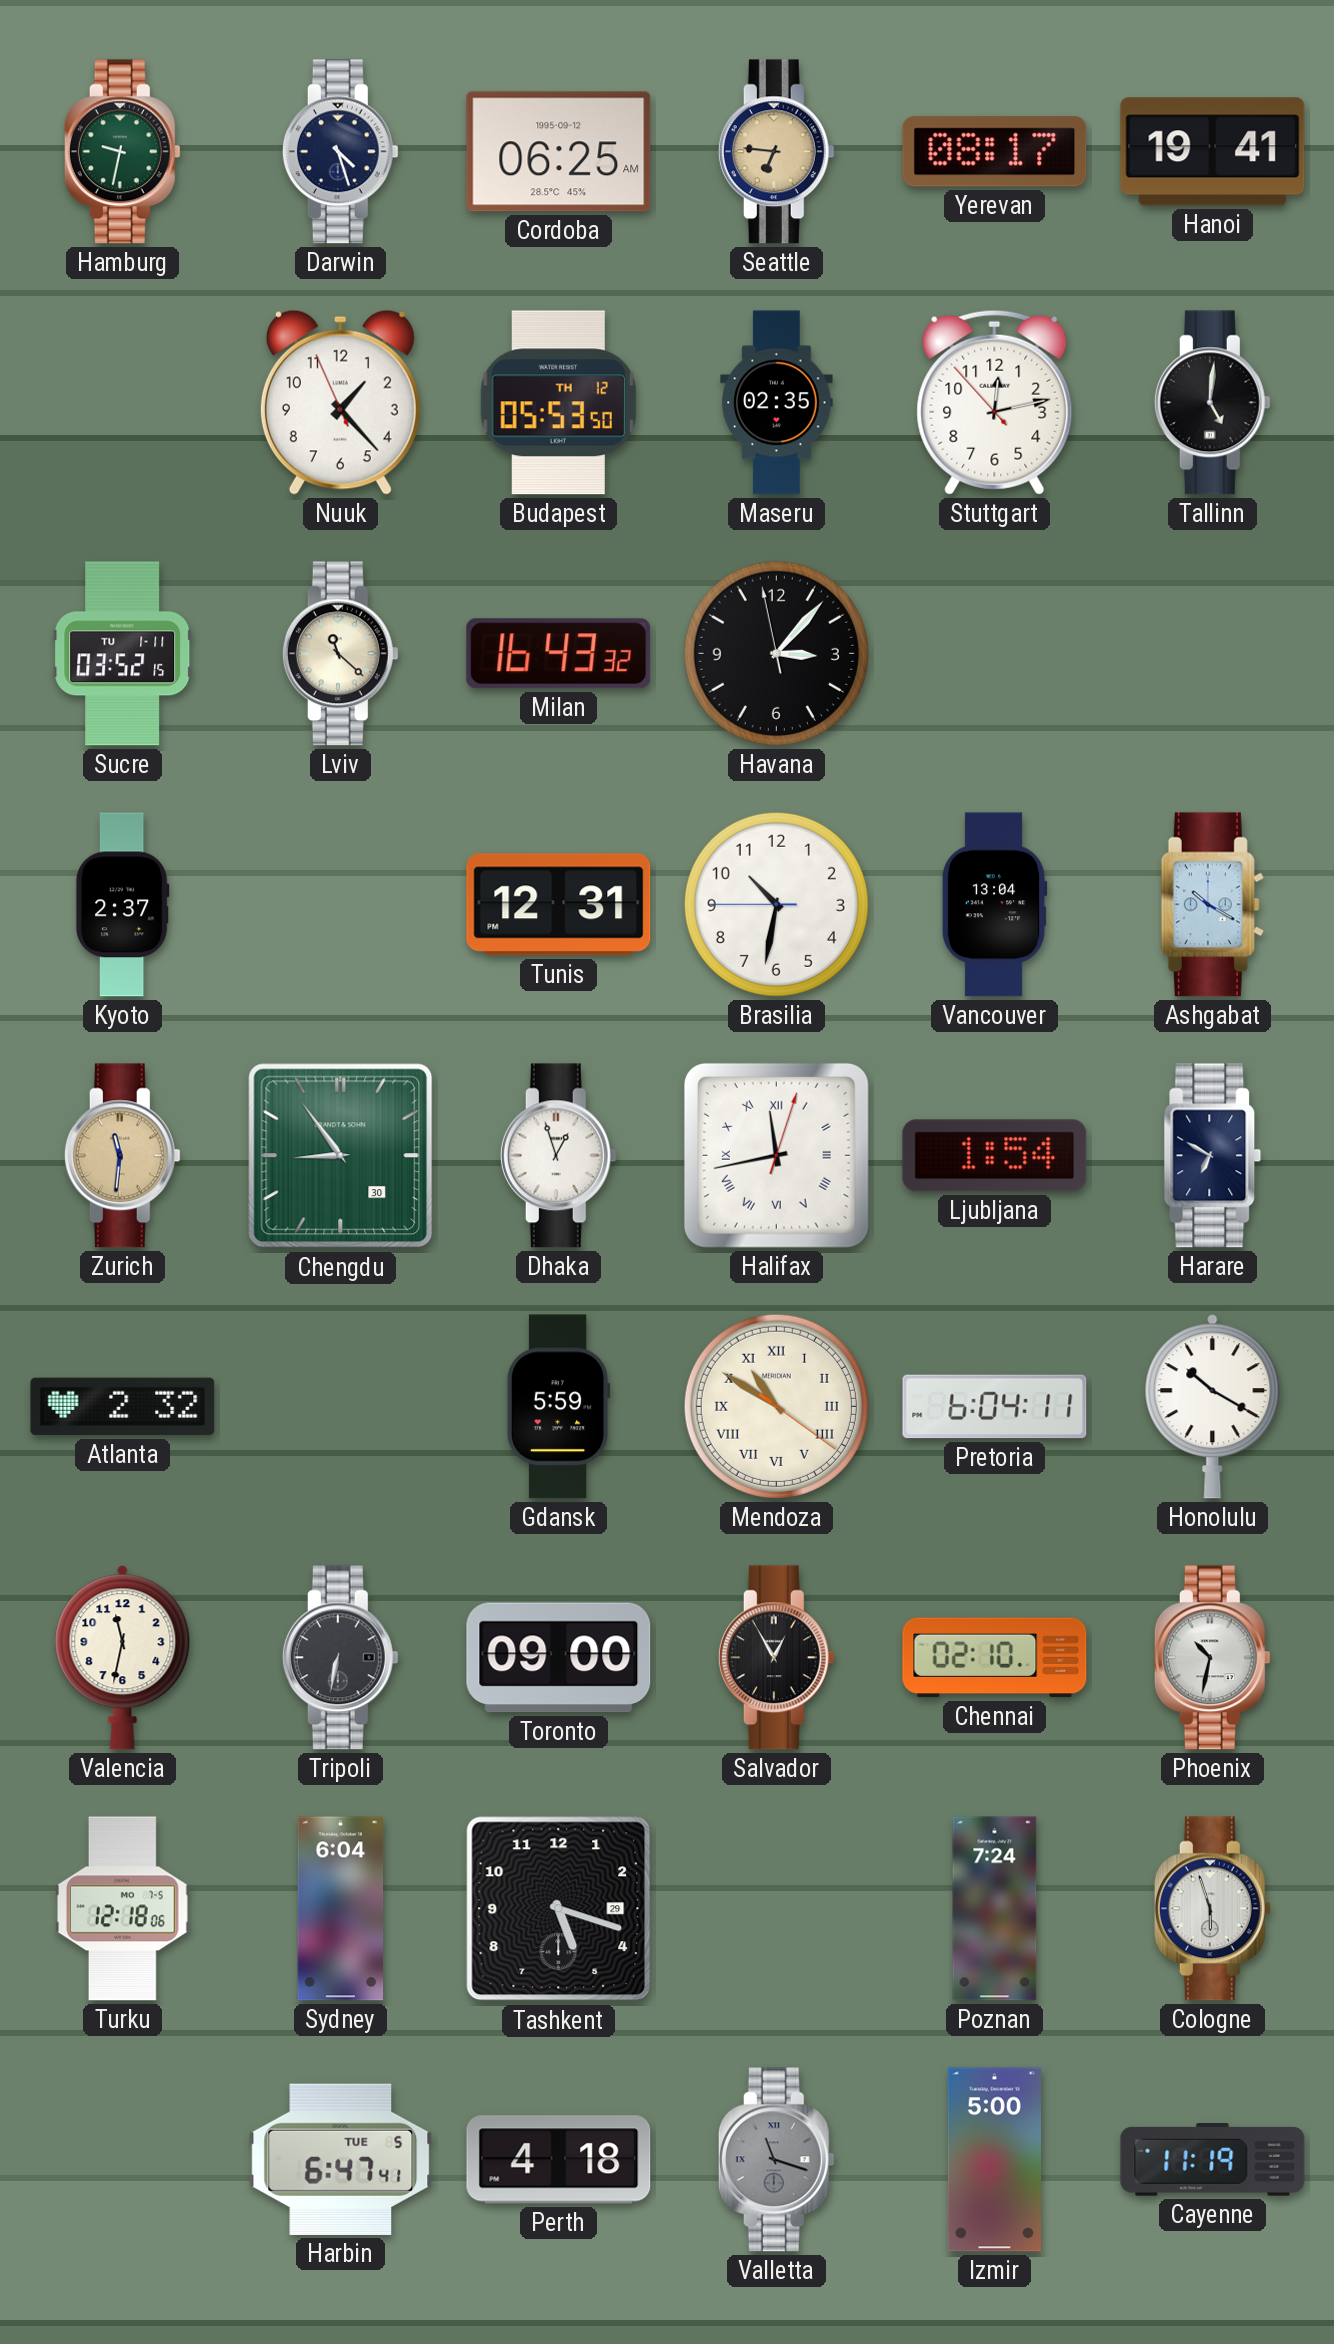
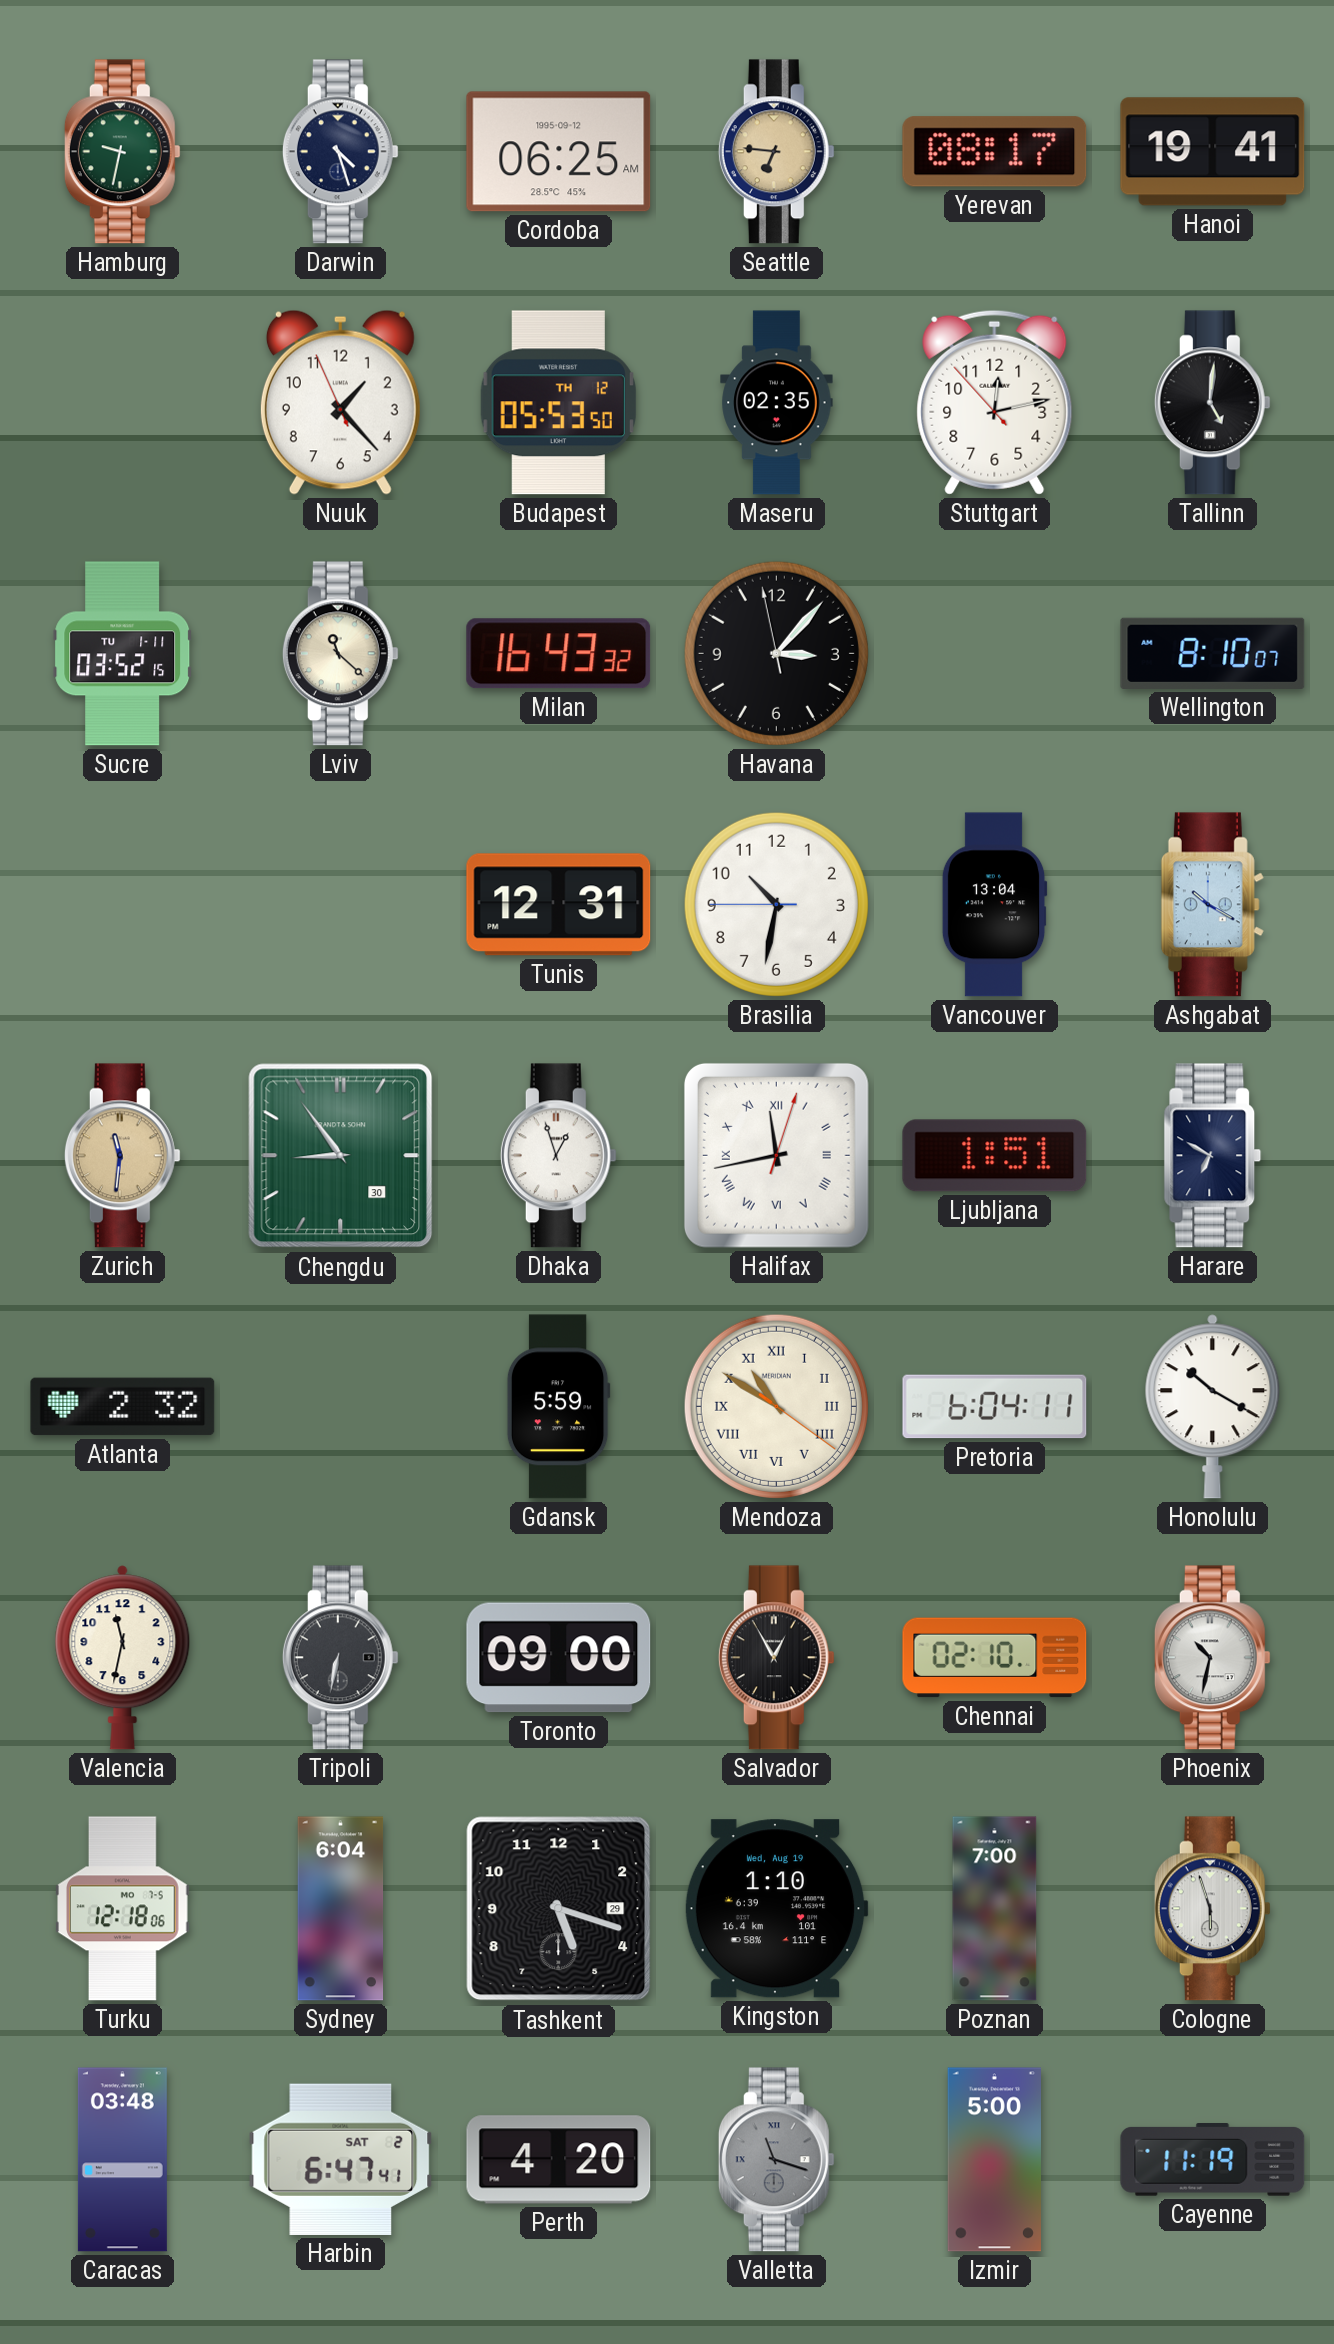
Wellington: none -> 8:10 (1213, 653)
Kyoto: 2:37 -> none (122, 905)
Ljubljana: 1:54 -> 1:51 (995, 1156)
Kingston: none -> 1:10 (776, 1909)
Poznan: 7:24 -> 7:00 (995, 1909)
Caracas: none -> 03:48 (122, 2160)
Harbin date: TUE 5 -> SAT 2 (341, 2159)
Perth: 4:18 -> 4:20 (559, 2160)
